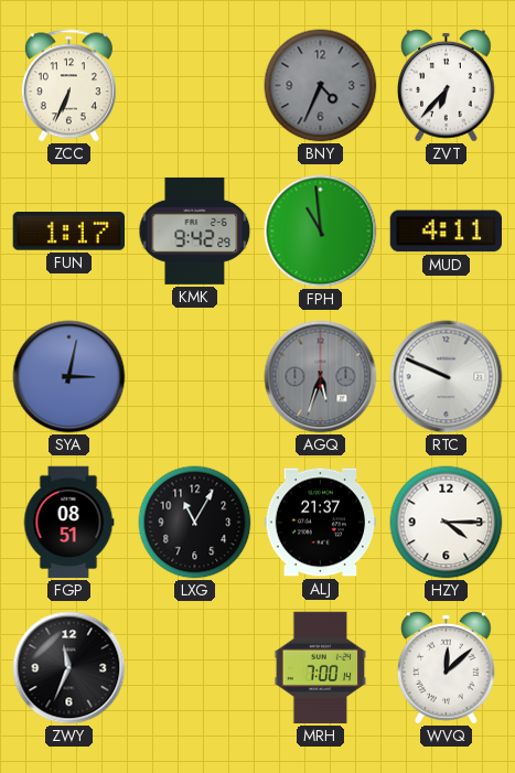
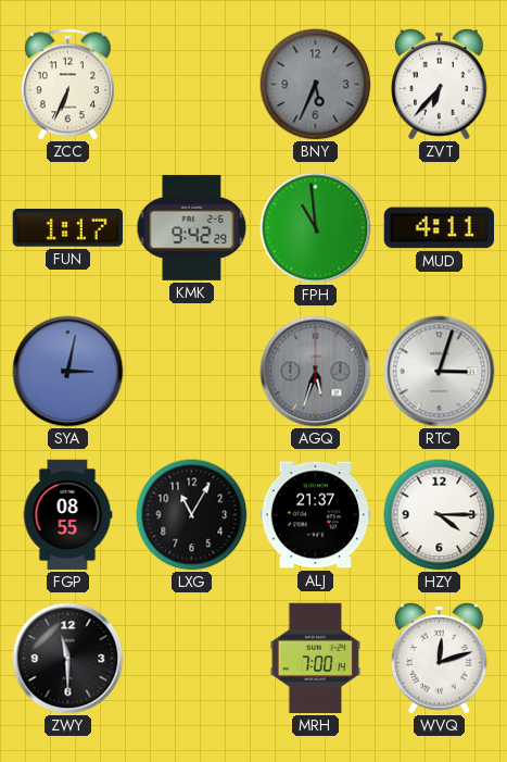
BNY: 4:34 -> 5:34 (316, 85)
RTC: 9:49 -> 3:03 (440, 372)
FGP: 08:51 -> 08:55 (67, 515)
ZWY: 11:34 -> 11:30 (68, 659)
WVQ: 12:08 -> 12:12 (440, 658)
